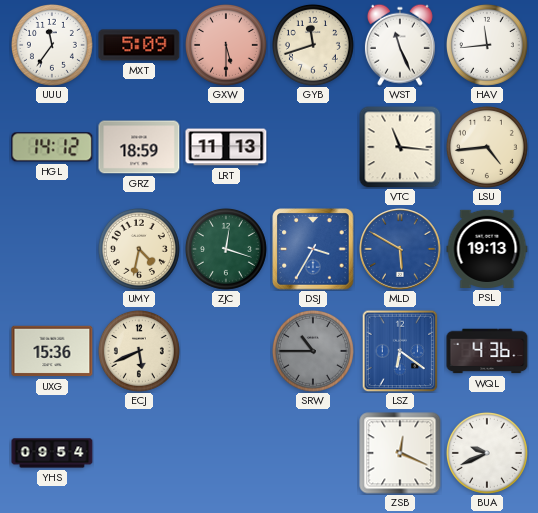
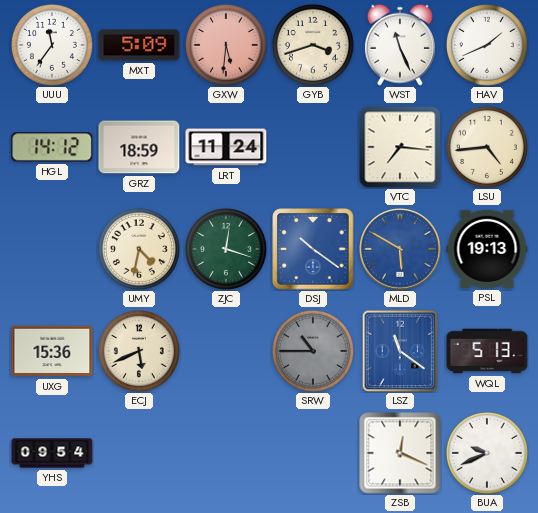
GXW: 5:30 -> 5:31 (226, 45)
GYB: 11:42 -> 3:42 (313, 45)
HAV: 11:44 -> 1:41 (487, 45)
LRT: 11:13 -> 11:24 (226, 147)
VTC: 11:16 -> 7:16 (400, 147)
DSJ: 3:35 -> 10:21 (313, 249)
LSZ: 6:21 -> 11:21 (400, 351)
WQL: 4:36 -> 5:13 (487, 351)
